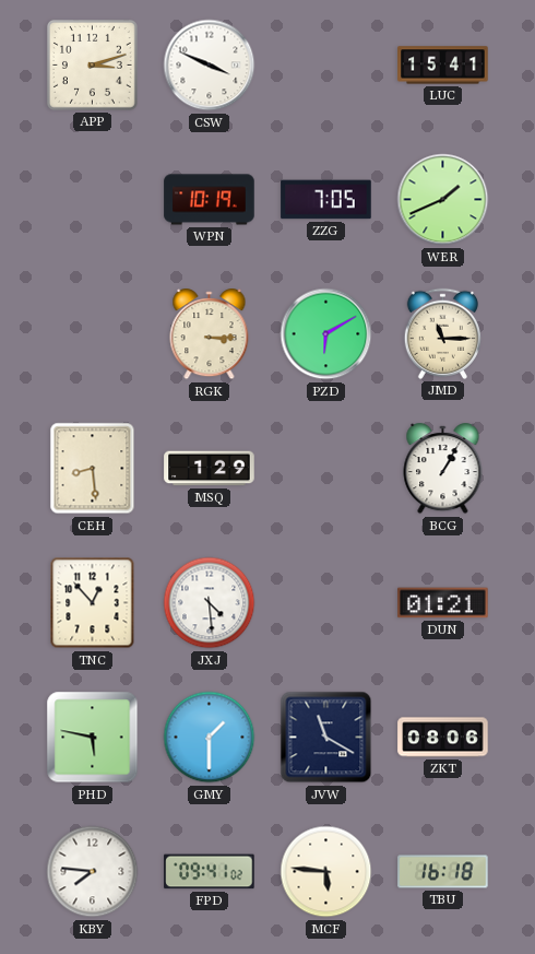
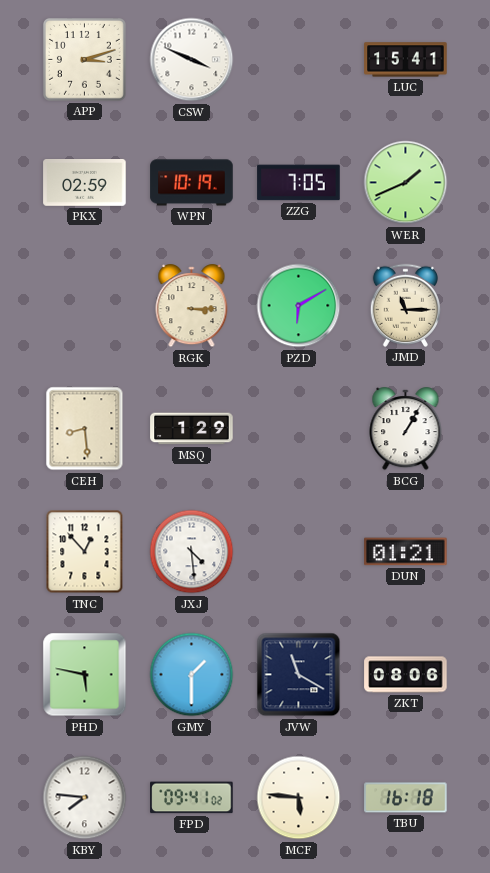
PKX: none -> 02:59 (85, 183)
